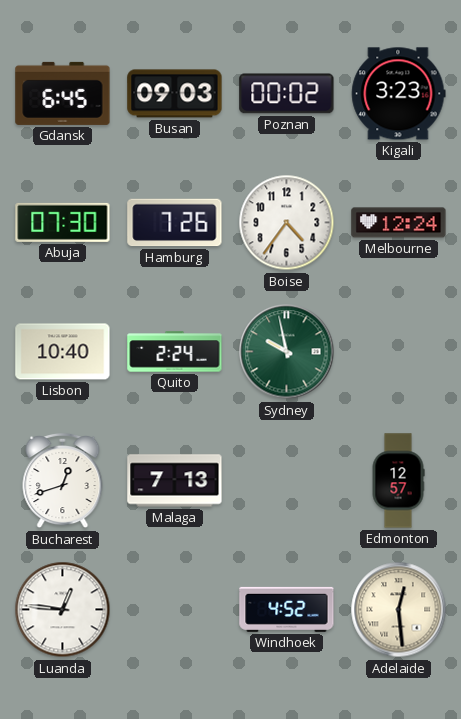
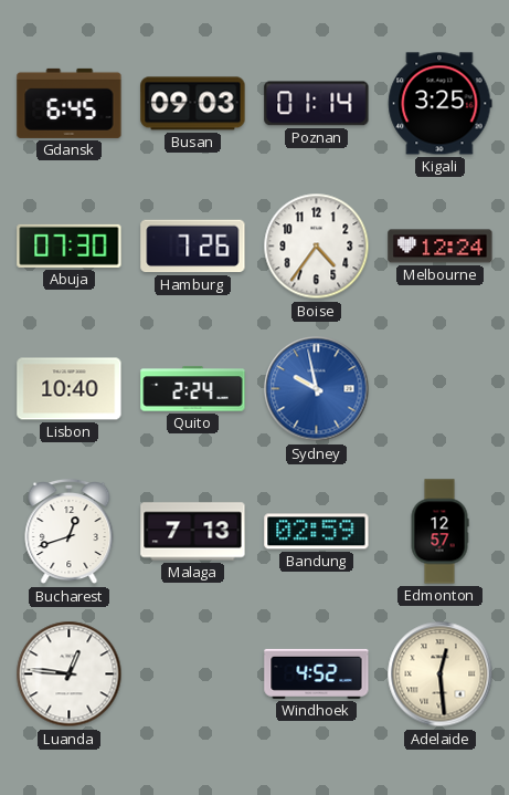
Poznan: 00:02 -> 01:14 (317, 104)
Kigali: 3:23 -> 3:25 (441, 104)
Sydney dial: green -> blue (317, 389)
Bandung: none -> 02:59 (317, 532)
